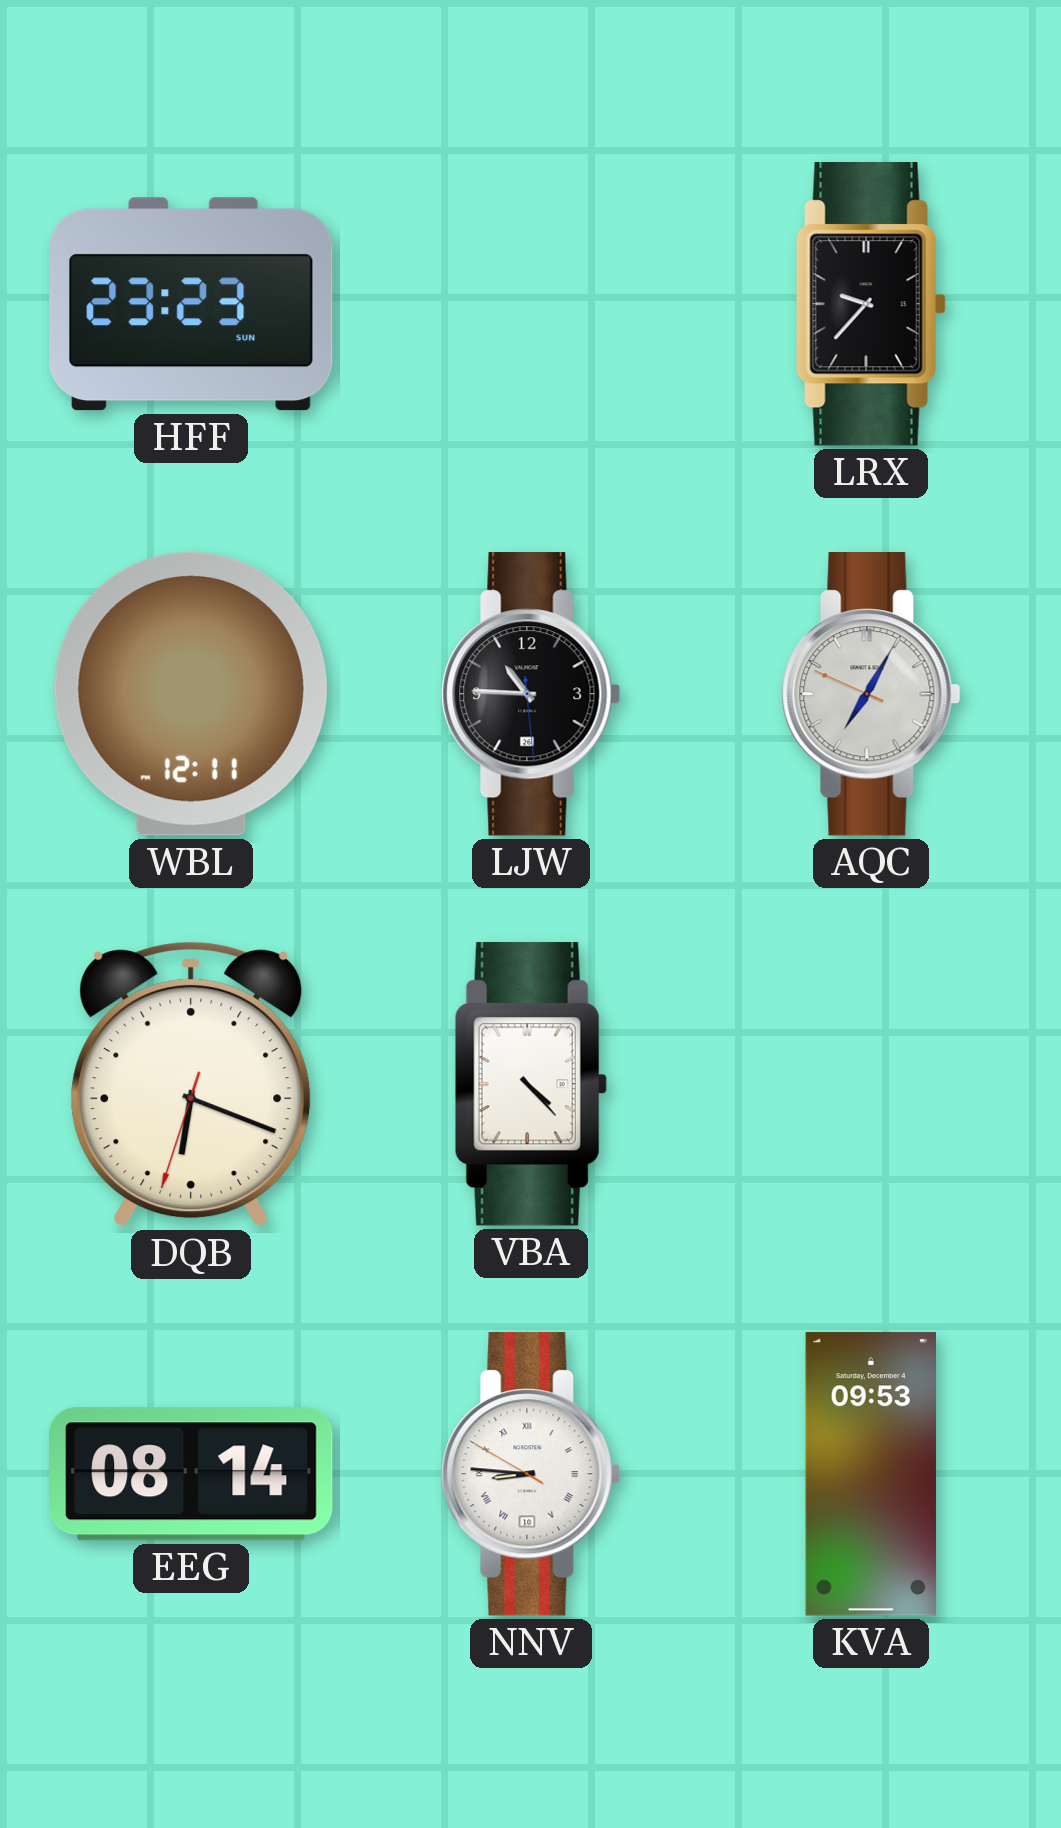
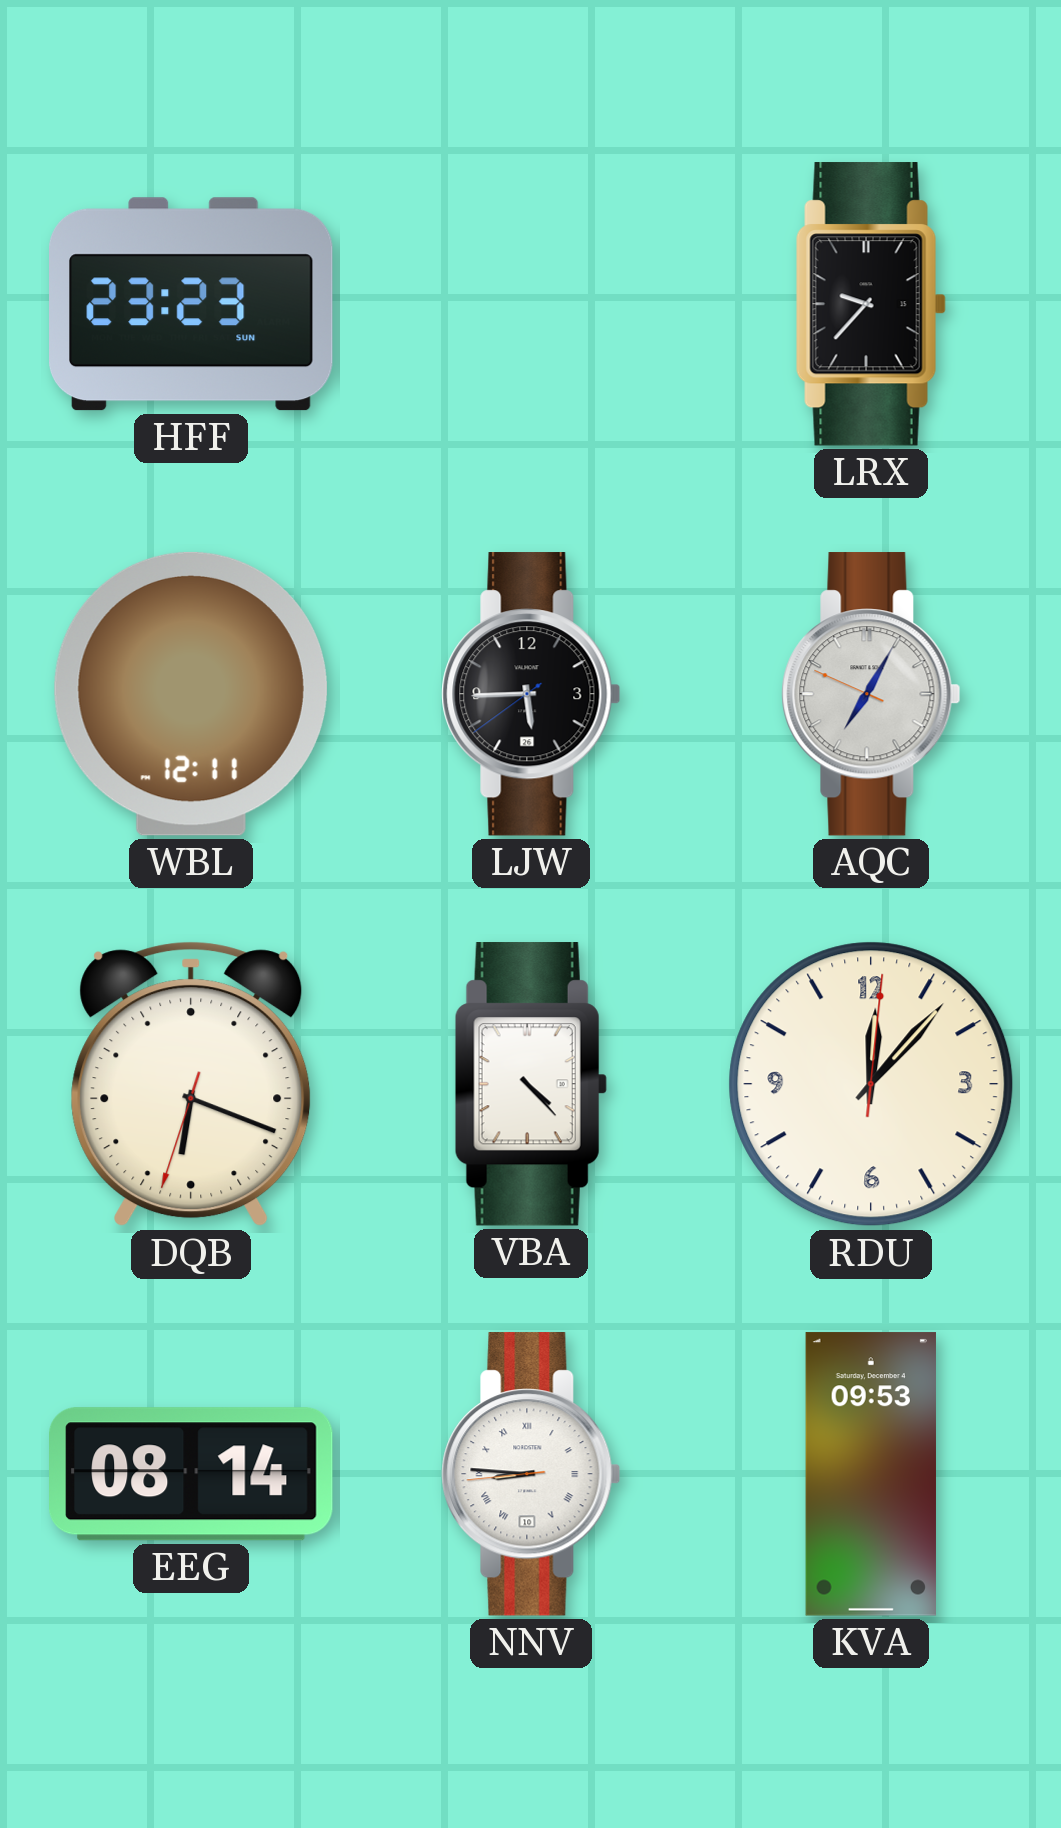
LJW: 10:45 -> 5:44 (531, 695)
RDU: none -> 12:07 (871, 1084)
NNV: 8:45:50 -> 8:45:44 (531, 1475)
